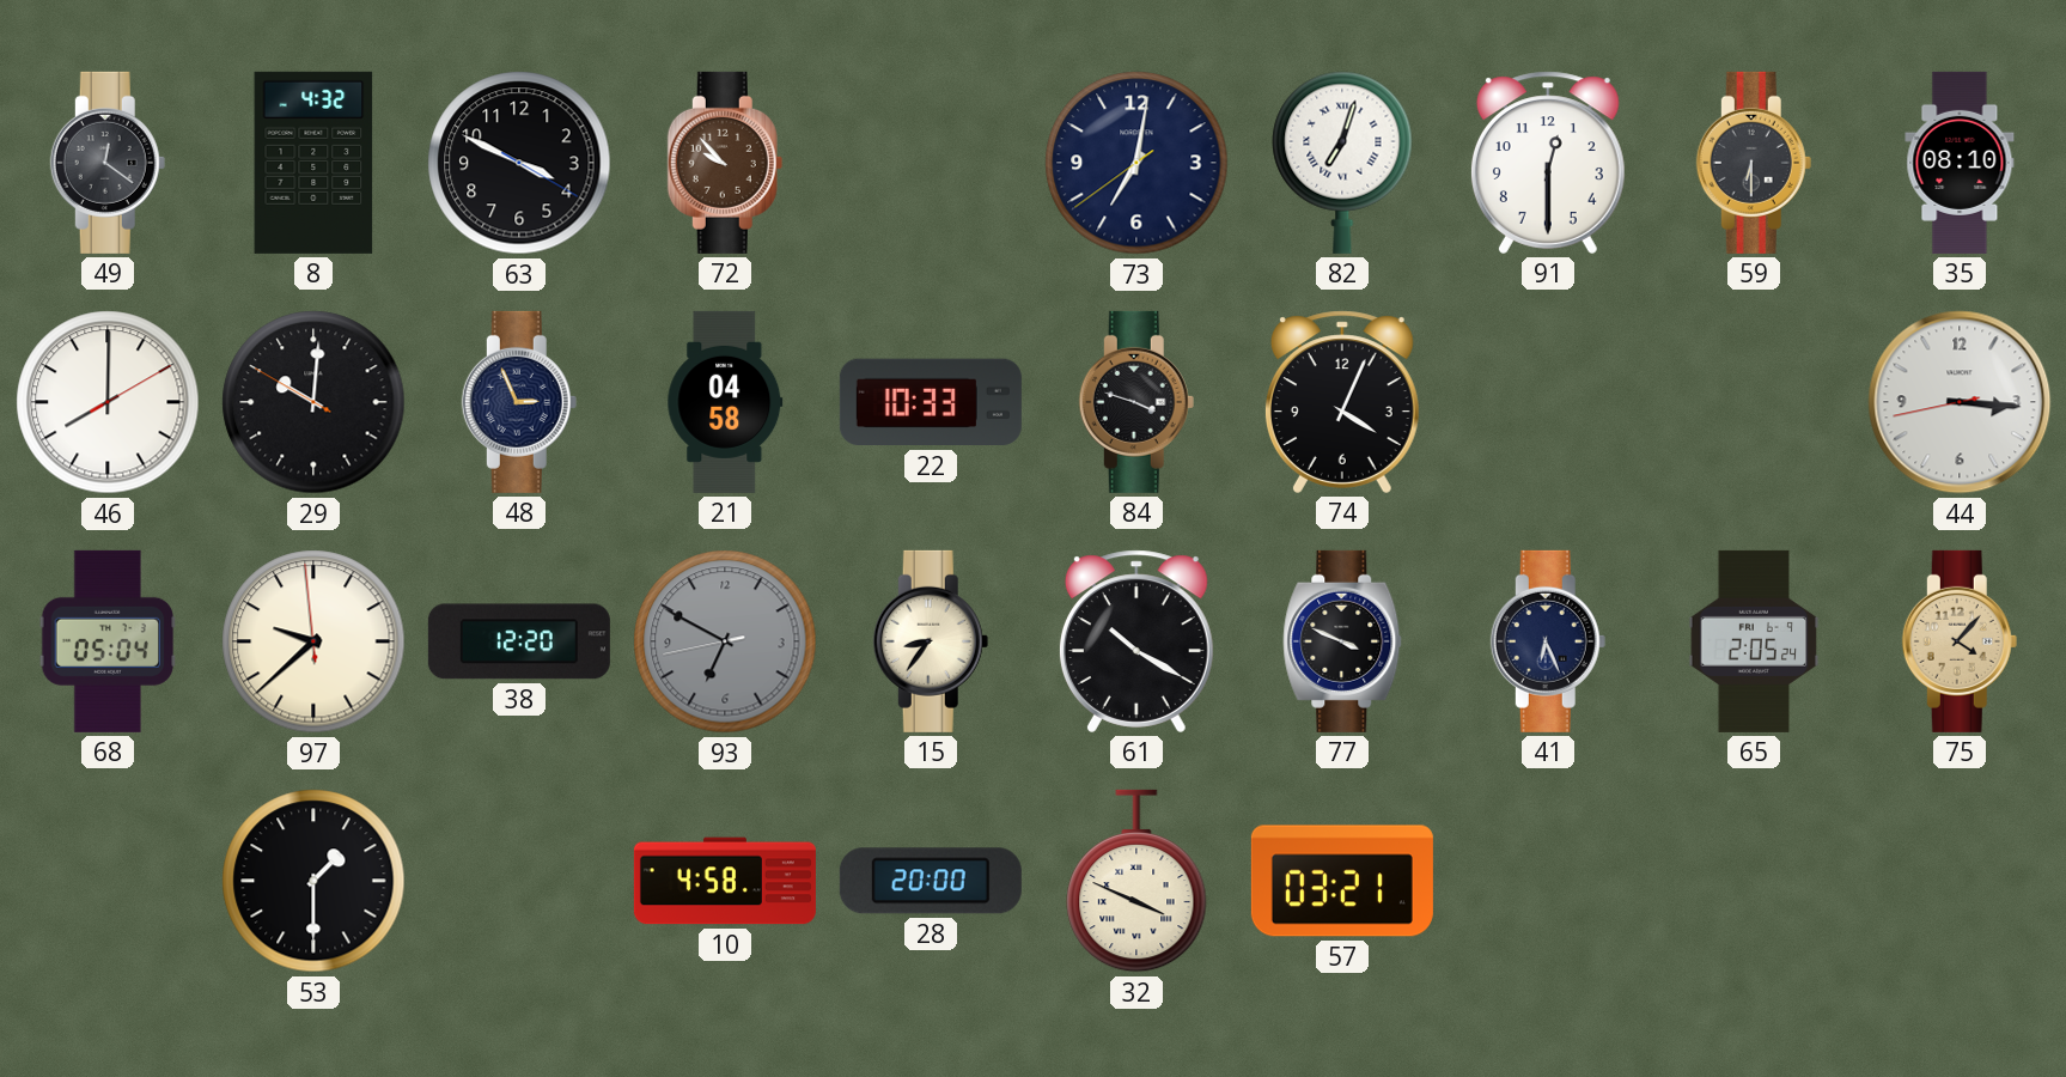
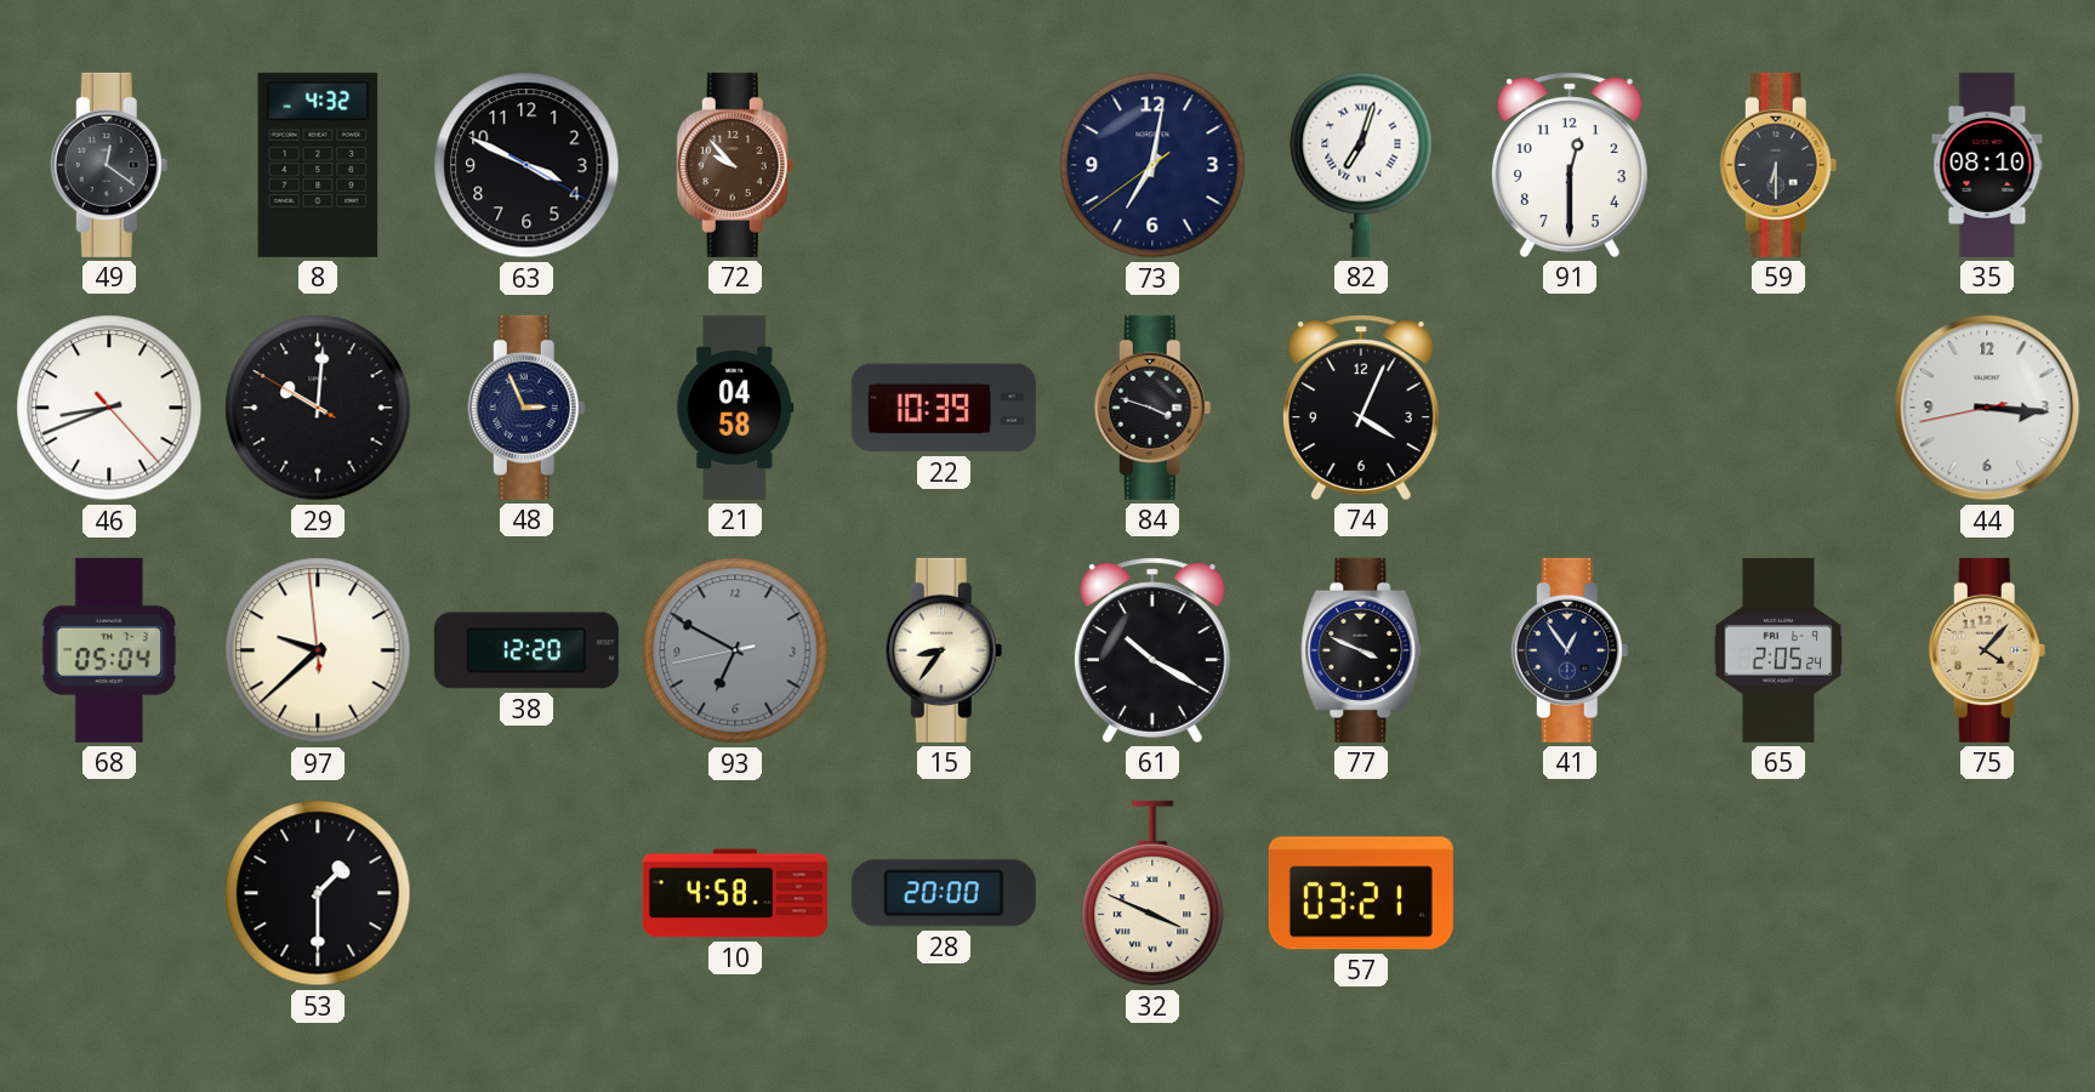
46: 8:00 -> 8:41 (109, 408)
22: 10:33 -> 10:39 (944, 408)
41: 6:26 -> 12:54 (1570, 650)
